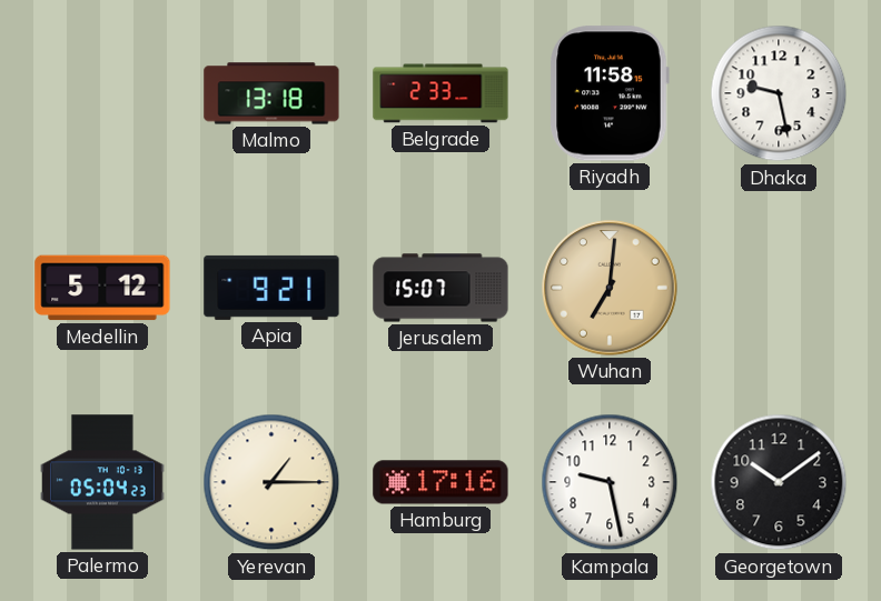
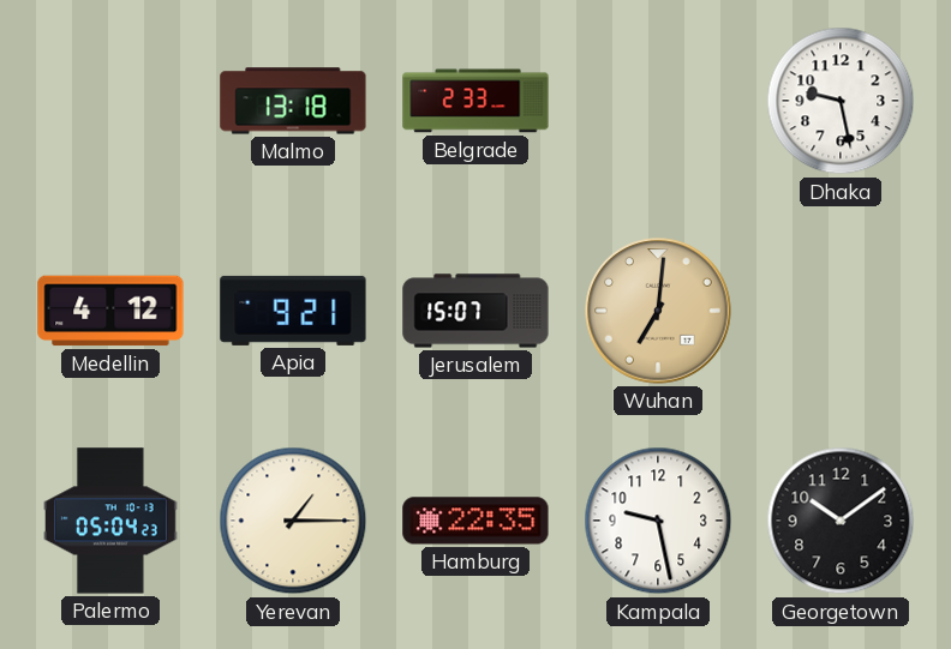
Riyadh: 11:58 -> none (610, 93)
Medellin: 5:12 -> 4:12 (110, 311)
Hamburg: 17:16 -> 22:35 (475, 521)
